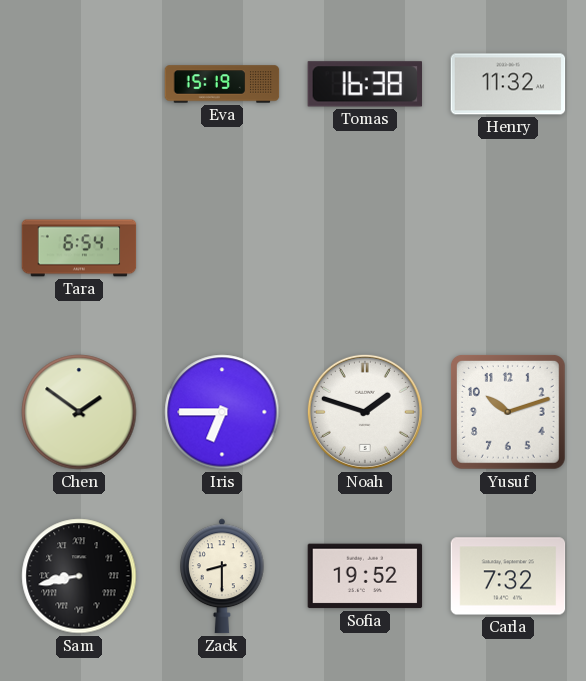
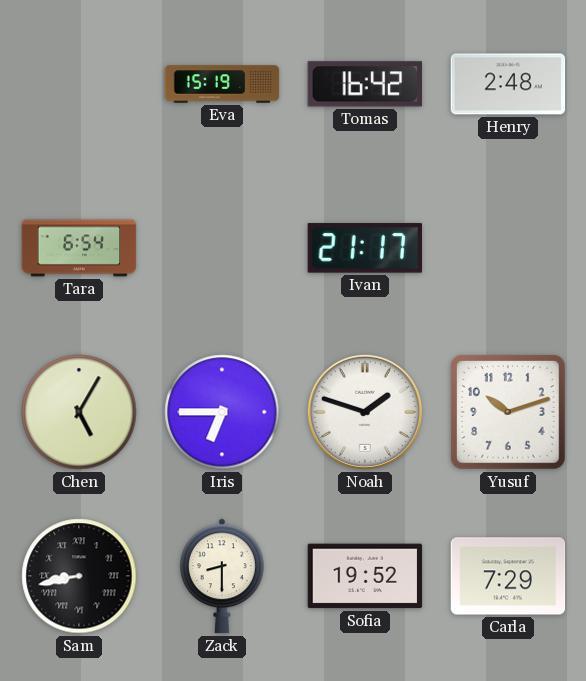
Tomas: 16:38 -> 16:42 (365, 84)
Henry: 11:32 -> 2:48 (508, 84)
Ivan: none -> 21:17 (365, 248)
Chen: 1:51 -> 5:05 (79, 412)
Carla: 7:32 -> 7:29 (508, 576)
